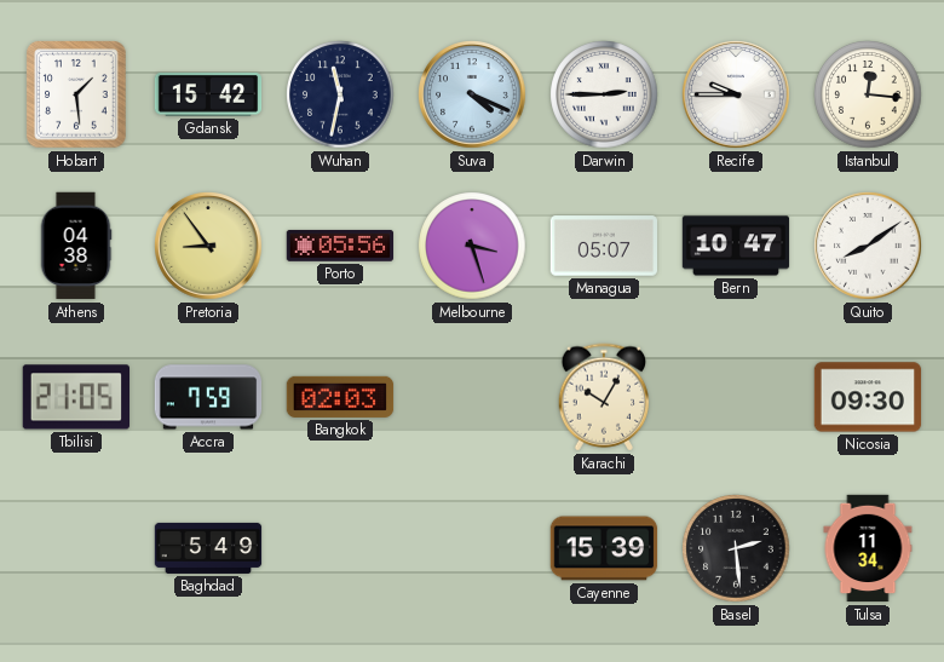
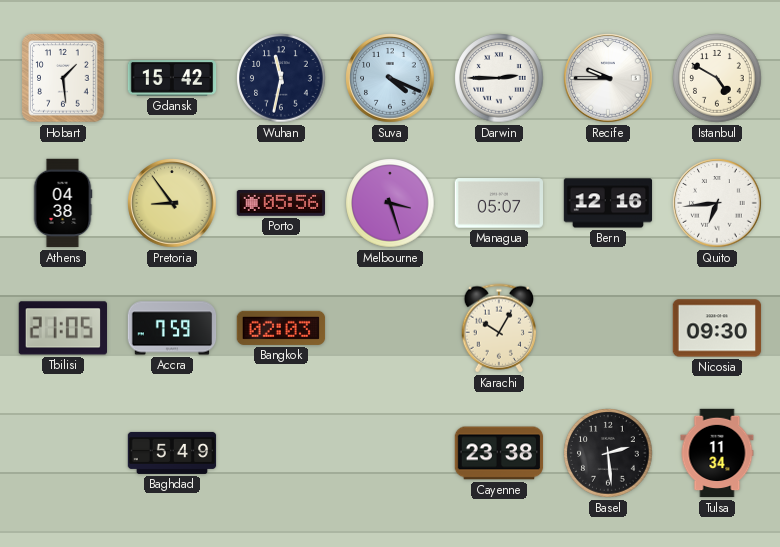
Istanbul: 12:16 -> 4:50 (717, 78)
Bern: 10:47 -> 12:16 (608, 203)
Quito: 8:09 -> 6:44 (717, 203)
Cayenne: 15:39 -> 23:38 (499, 453)
